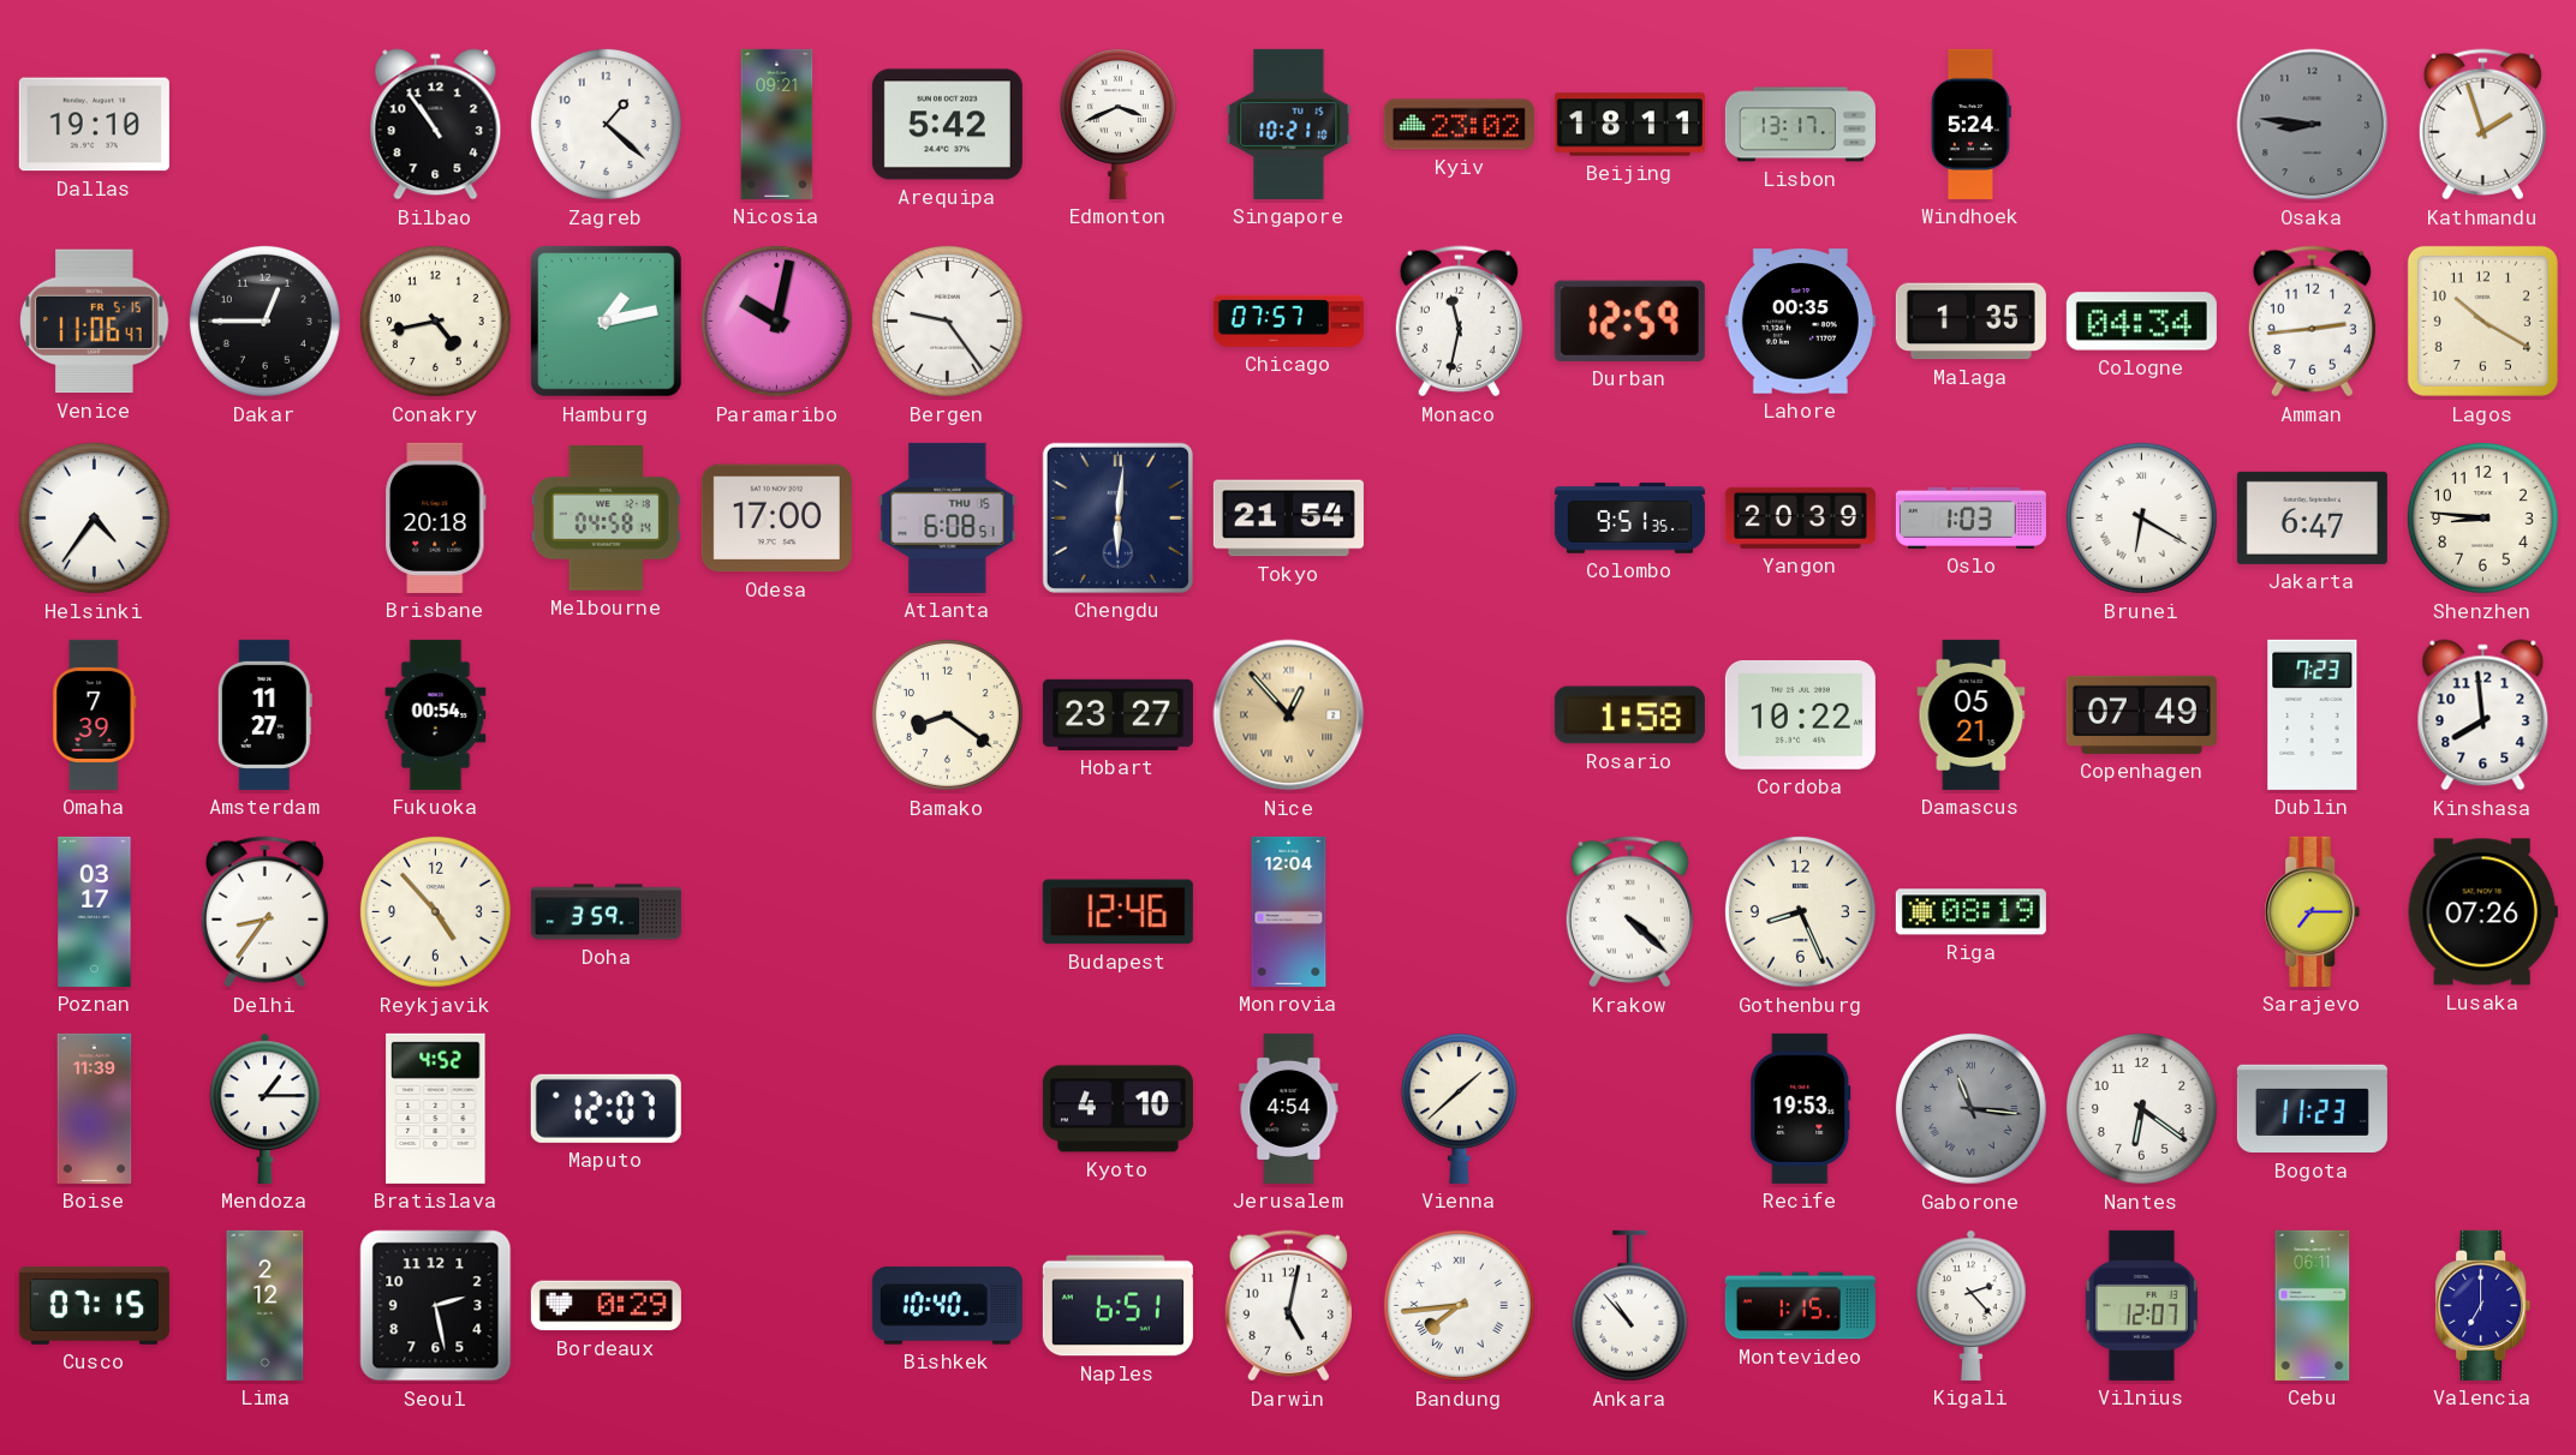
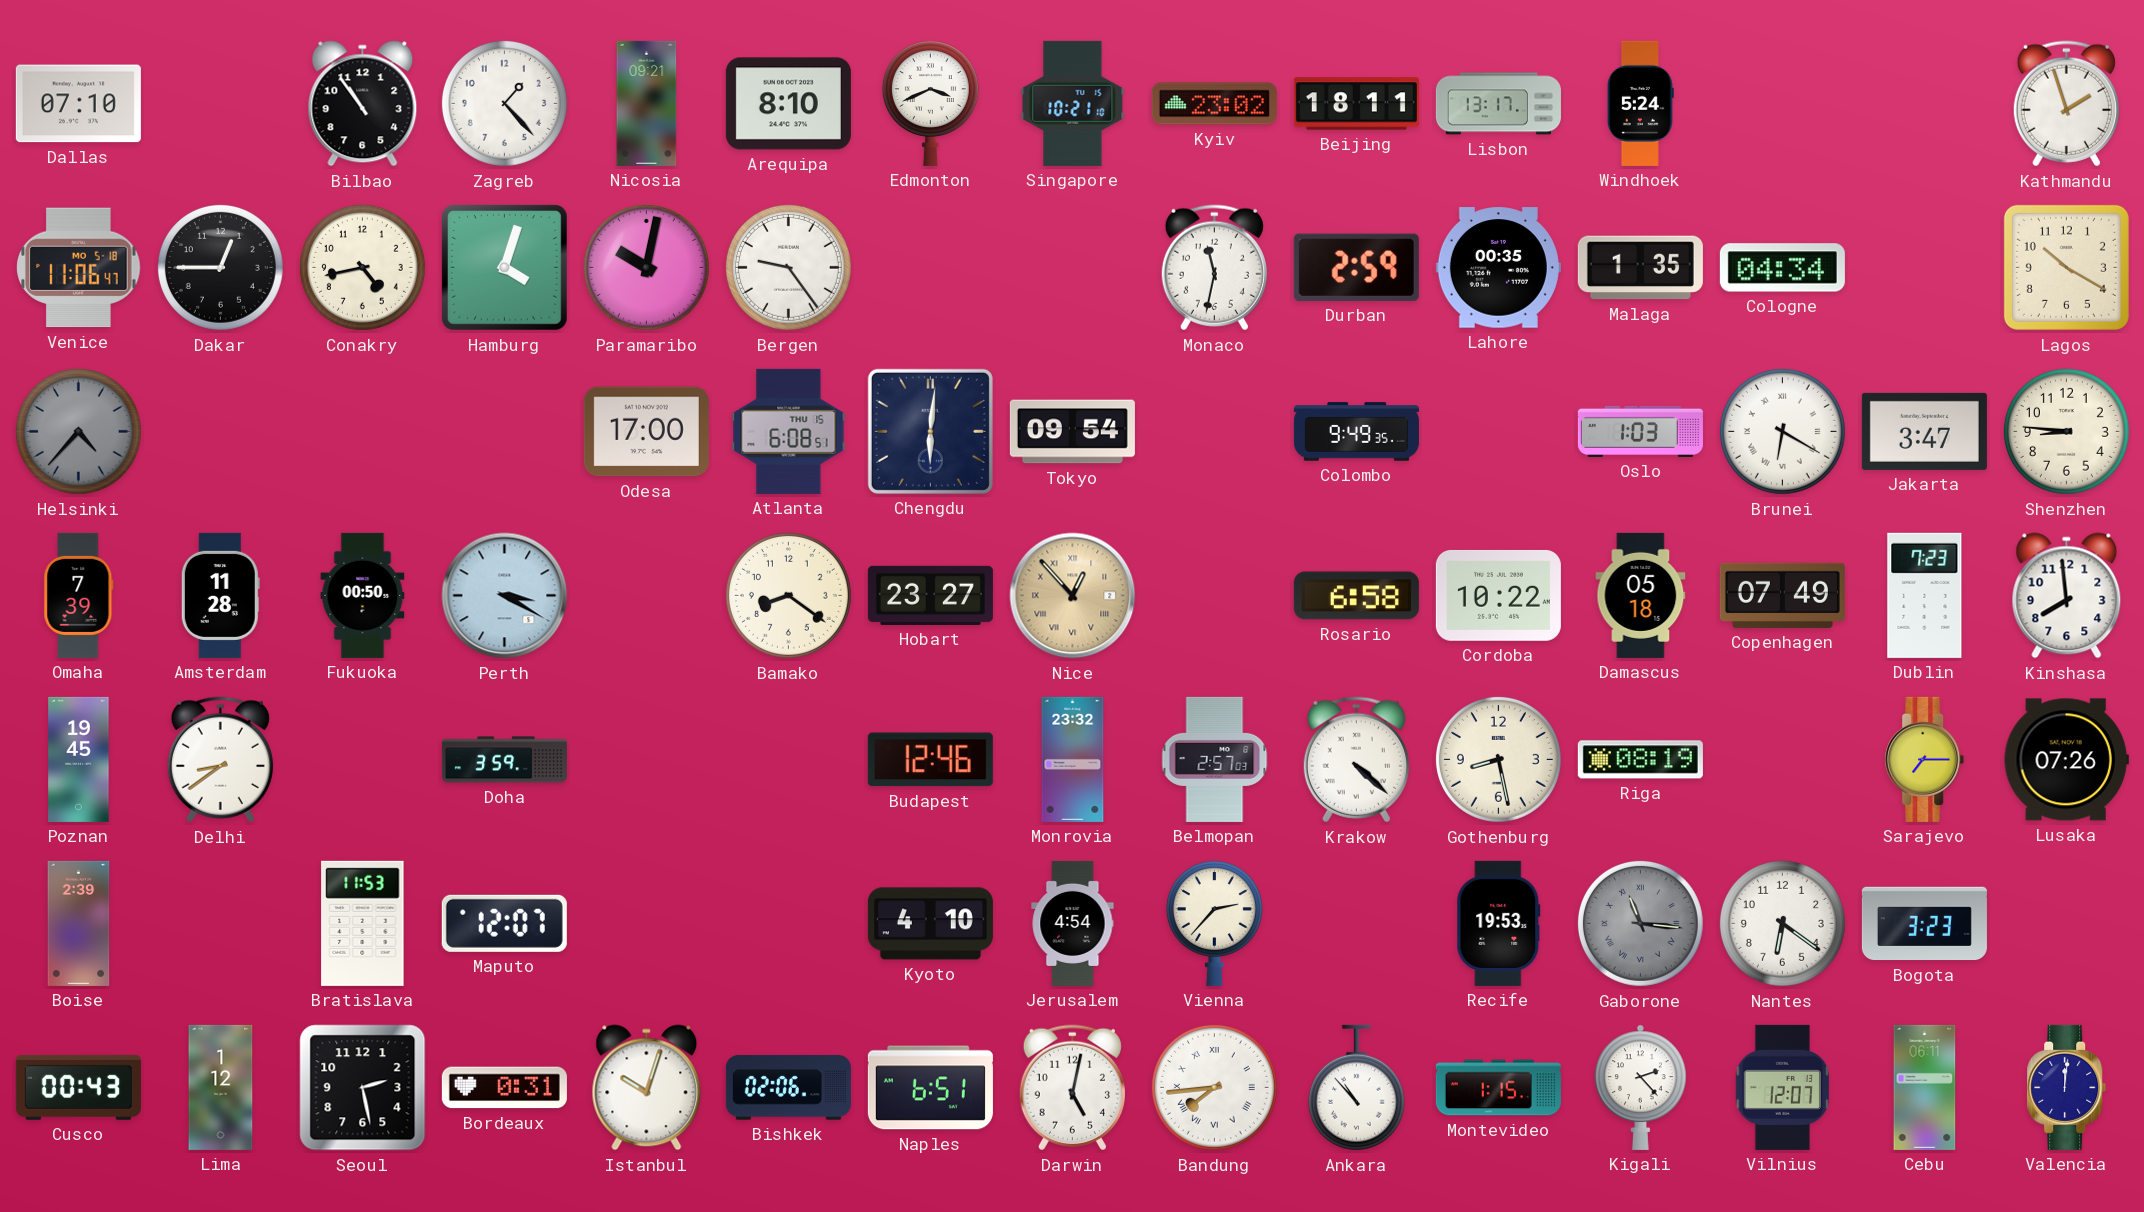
Dallas: 19:10 -> 07:10 (78, 104)
Zagreb: 1:22 -> 1:23 (504, 103)
Arequipa: 5:42 -> 8:10 (788, 104)
Osaka: 8:46 -> none (2313, 125)
Venice date: FR 5-15 -> MO 5-18 (79, 268)
Hamburg: 1:13 -> 4:03 (504, 267)
Chicago: 07:57 -> none (1288, 321)
Durban: 12:59 -> 2:59 (1356, 267)
Amman: 2:44 -> none (2312, 322)
Helsinki: 4:36 -> 4:37 (78, 431)
Helsinki dial: white -> grey (78, 431)
Brisbane: 20:18 -> none (436, 517)
Melbourne: 04:58 -> none (606, 519)
Tokyo: 21:54 -> 09:54 (1072, 432)
Colombo: 9:51 -> 9:49 (1356, 432)
Yangon: 20:39 -> none (1800, 517)
Jakarta: 6:47 -> 3:47 (1924, 431)
Amsterdam: 11:27 -> 11:28 (220, 595)
Fukuoka: 00:54 -> 00:50 (363, 595)
Perth: none -> 3:20 (505, 596)
Rosario: 1:58 -> 6:58 (1356, 596)
Damascus: 05:21 -> 05:18 (1641, 595)
Poznan: 03:17 -> 19:45 (79, 759)
Delhi: 8:36 -> 8:39 (220, 760)
Reykjavik: 4:53 -> none (435, 911)
Monrovia: 12:04 -> 23:32 (1073, 759)
Belmopan: none -> 2:57 (1215, 759)
Gothenburg: 8:26 -> 8:28 (1498, 759)
Boise: 11:39 -> 2:39 (79, 923)
Mendoza: 1:15 -> none (266, 1108)
Bratislava: 4:52 -> 11:53 (363, 923)
Vienna: 1:38 -> 2:37 (1214, 923)
Bogota: 11:23 -> 3:23 (1924, 924)
Cusco: 07:15 -> 00:43 (78, 1087)
Lima: 2:12 -> 1:12 (221, 1087)
Bordeaux: 0:29 -> 0:31 (504, 1088)
Istanbul: none -> 10:03 (647, 1088)
Bishkek: 10:40 -> 02:06 (788, 1088)
Valencia: 7:00 -> 12:01 (2067, 1087)
